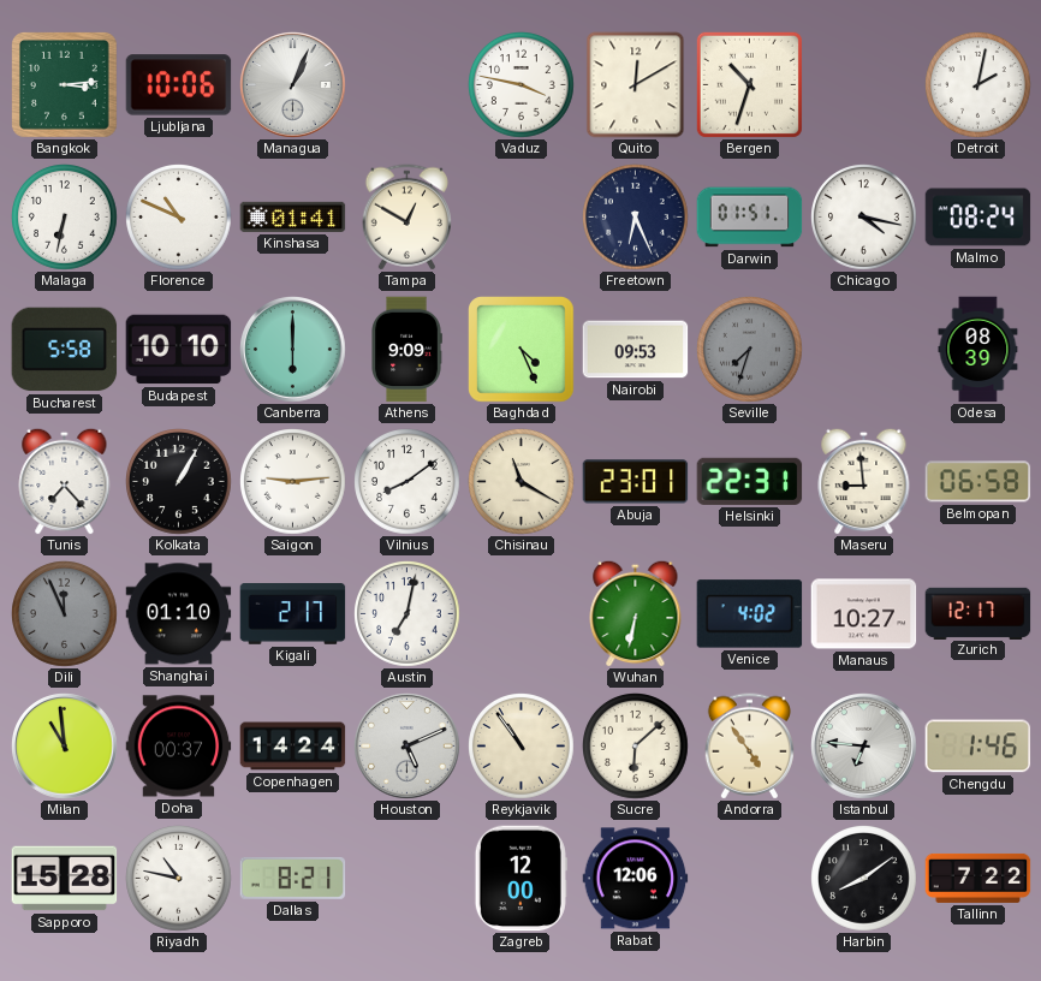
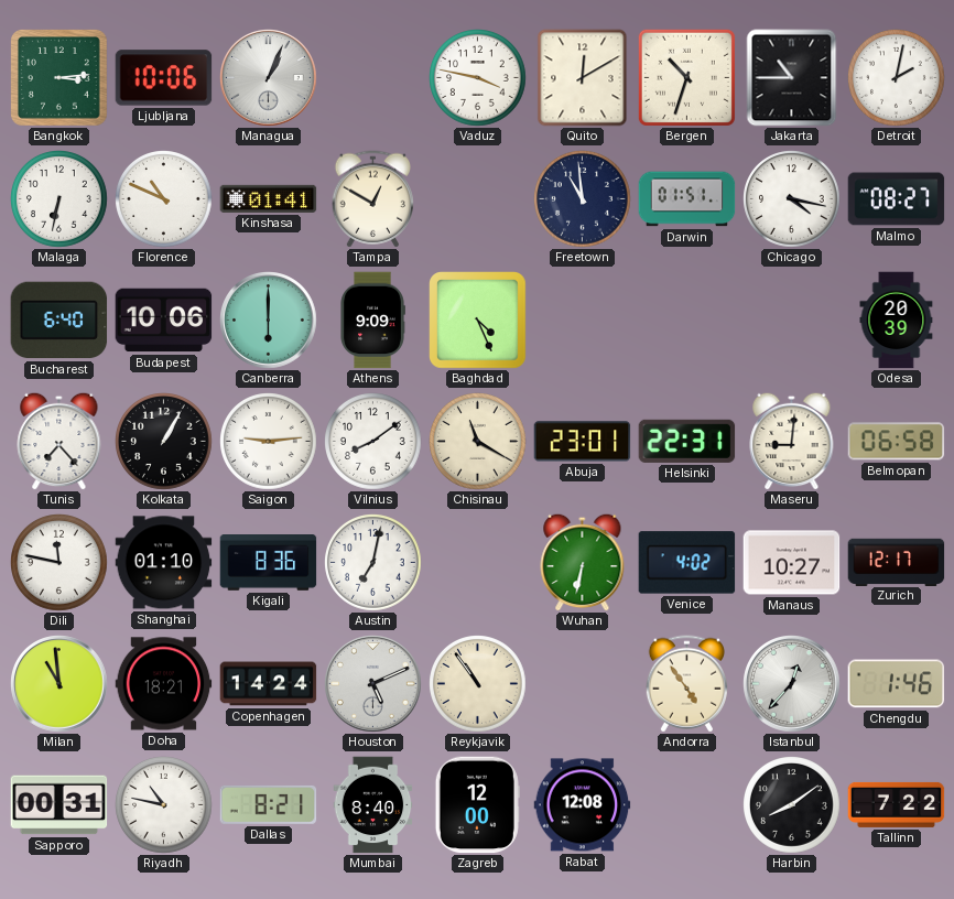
Jakarta: none -> 10:45 (792, 78)
Freetown: 6:26 -> 10:59 (583, 199)
Malmo: 08:24 -> 08:27 (897, 199)
Bucharest: 5:58 -> 6:40 (59, 321)
Budapest: 10:10 -> 10:06 (164, 321)
Nairobi: 09:53 -> none (636, 350)
Seville: 7:33 -> none (750, 350)
Odesa: 08:39 -> 20:39 (897, 321)
Maseru: 8:59 -> 9:01 (792, 441)
Dili: 11:56 -> 11:47 (59, 563)
Dili dial: grey -> white (59, 563)
Kigali: 2:17 -> 8:36 (269, 563)
Doha: 00:37 -> 18:21 (164, 684)
Sucre: 6:08 -> none (636, 747)
Istanbul: 6:46 -> 12:37 (792, 684)
Sapporo: 15:28 -> 00:31 (59, 805)
Mumbai: none -> 8:40 (373, 805)
Rabat: 12:06 -> 12:08 (583, 805)
